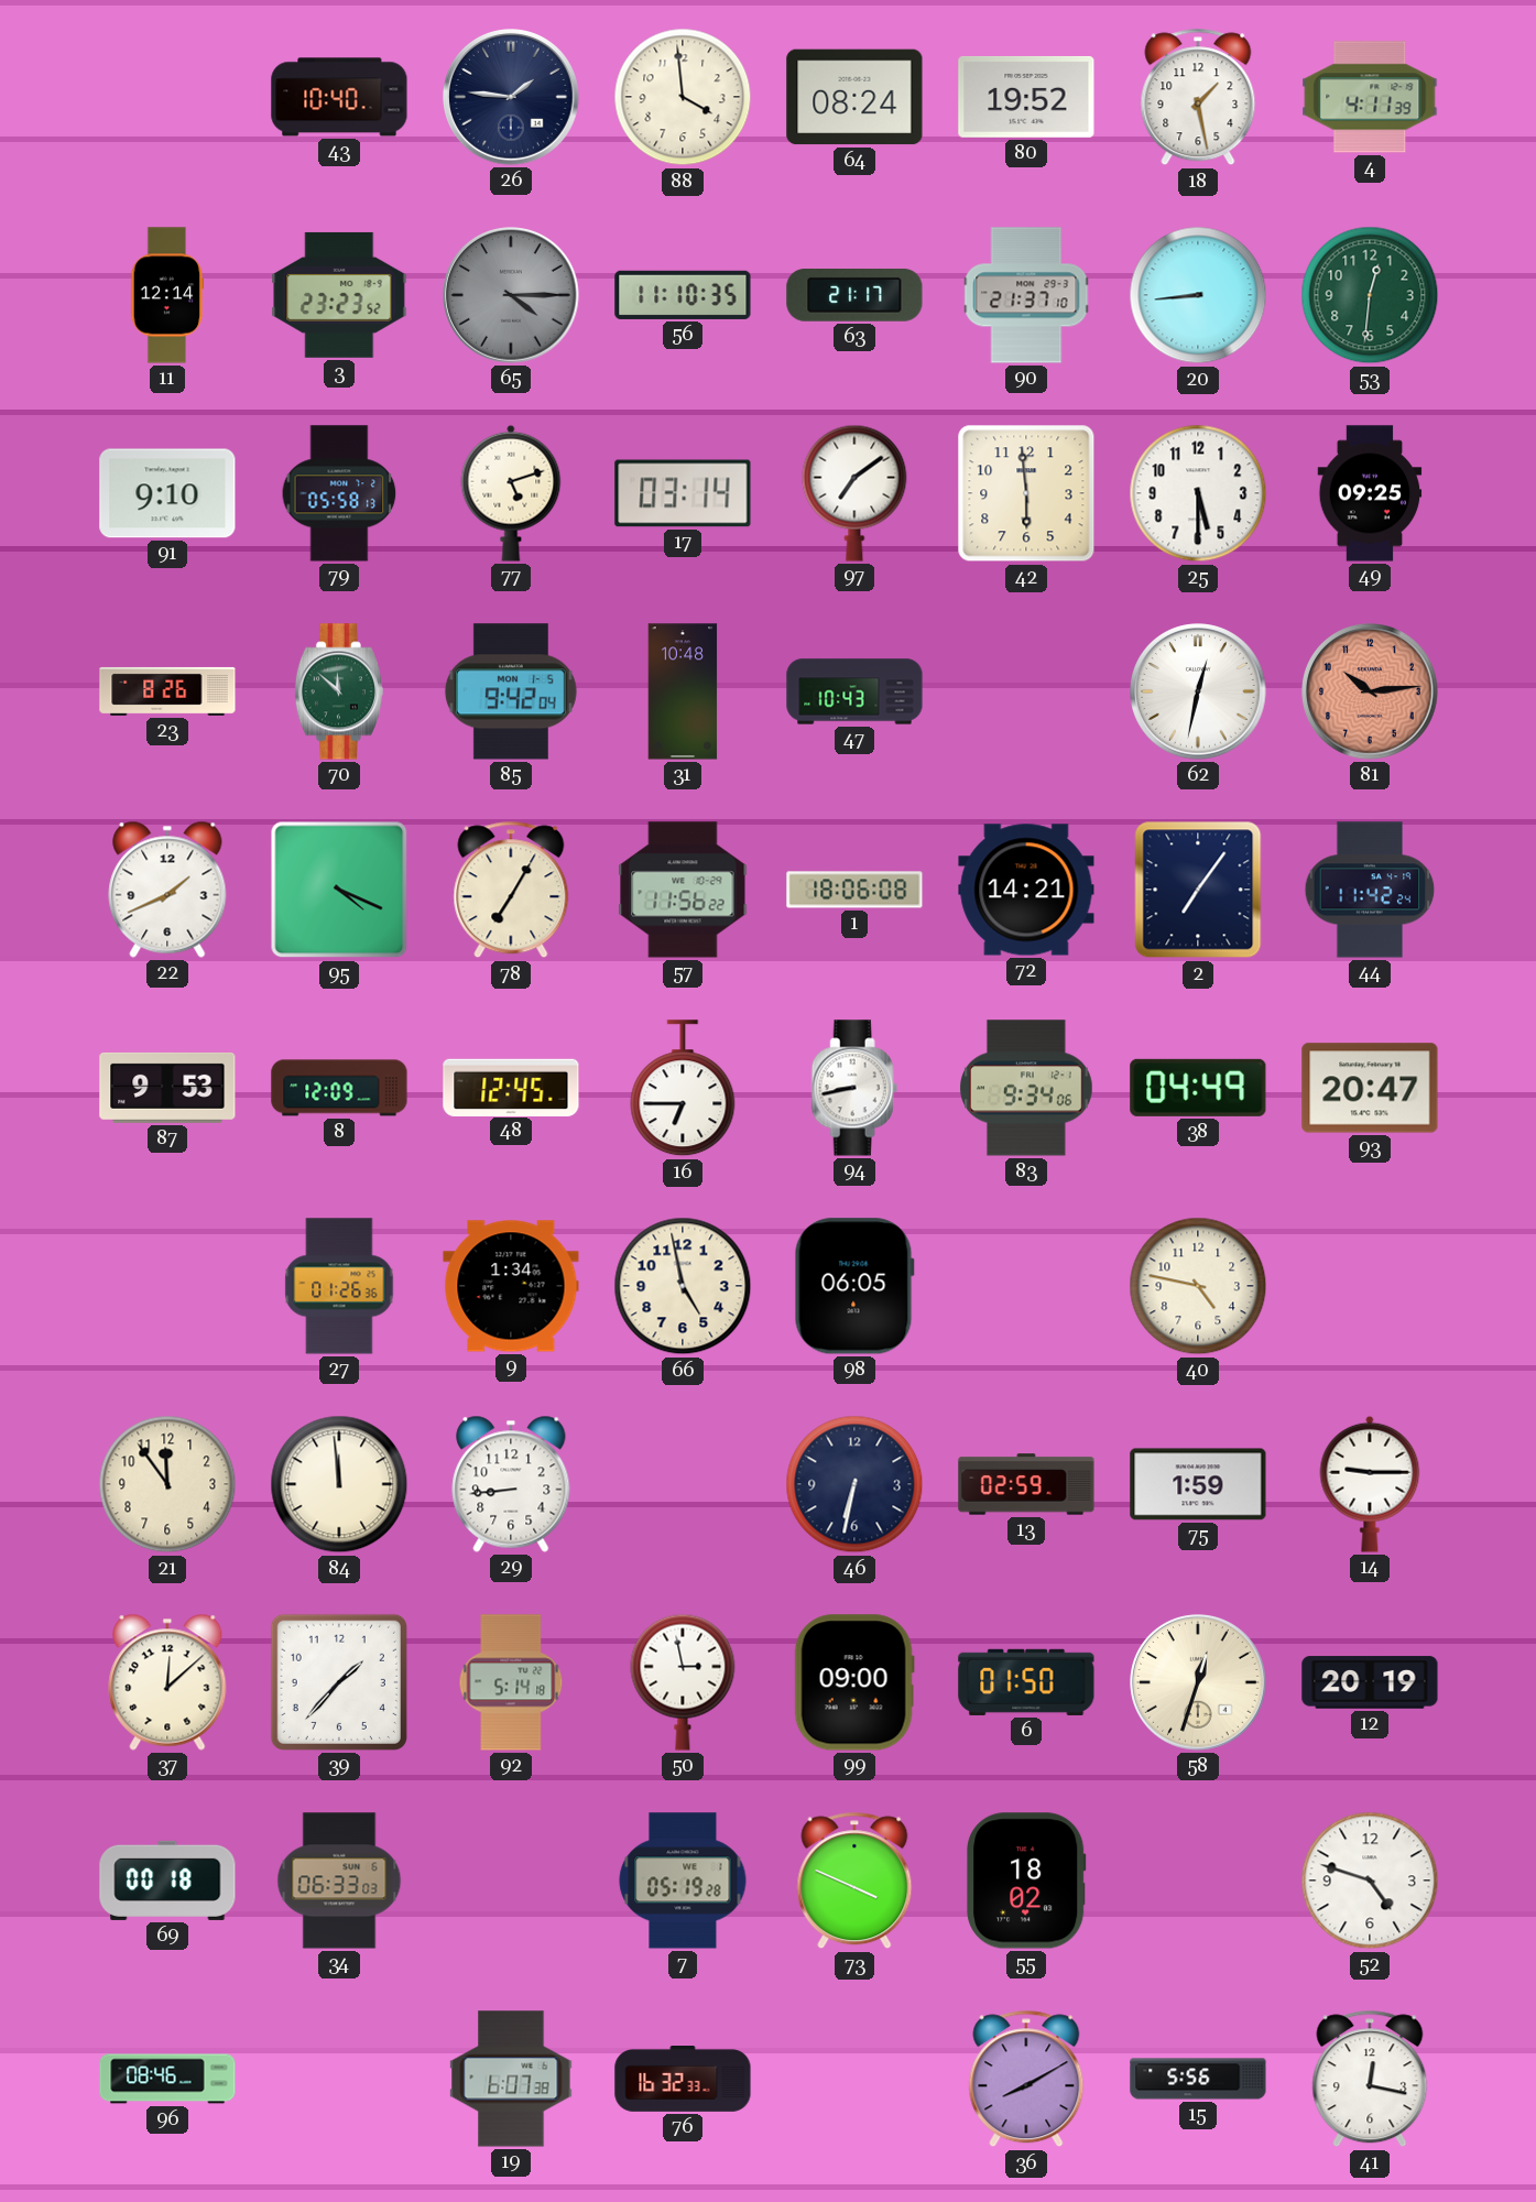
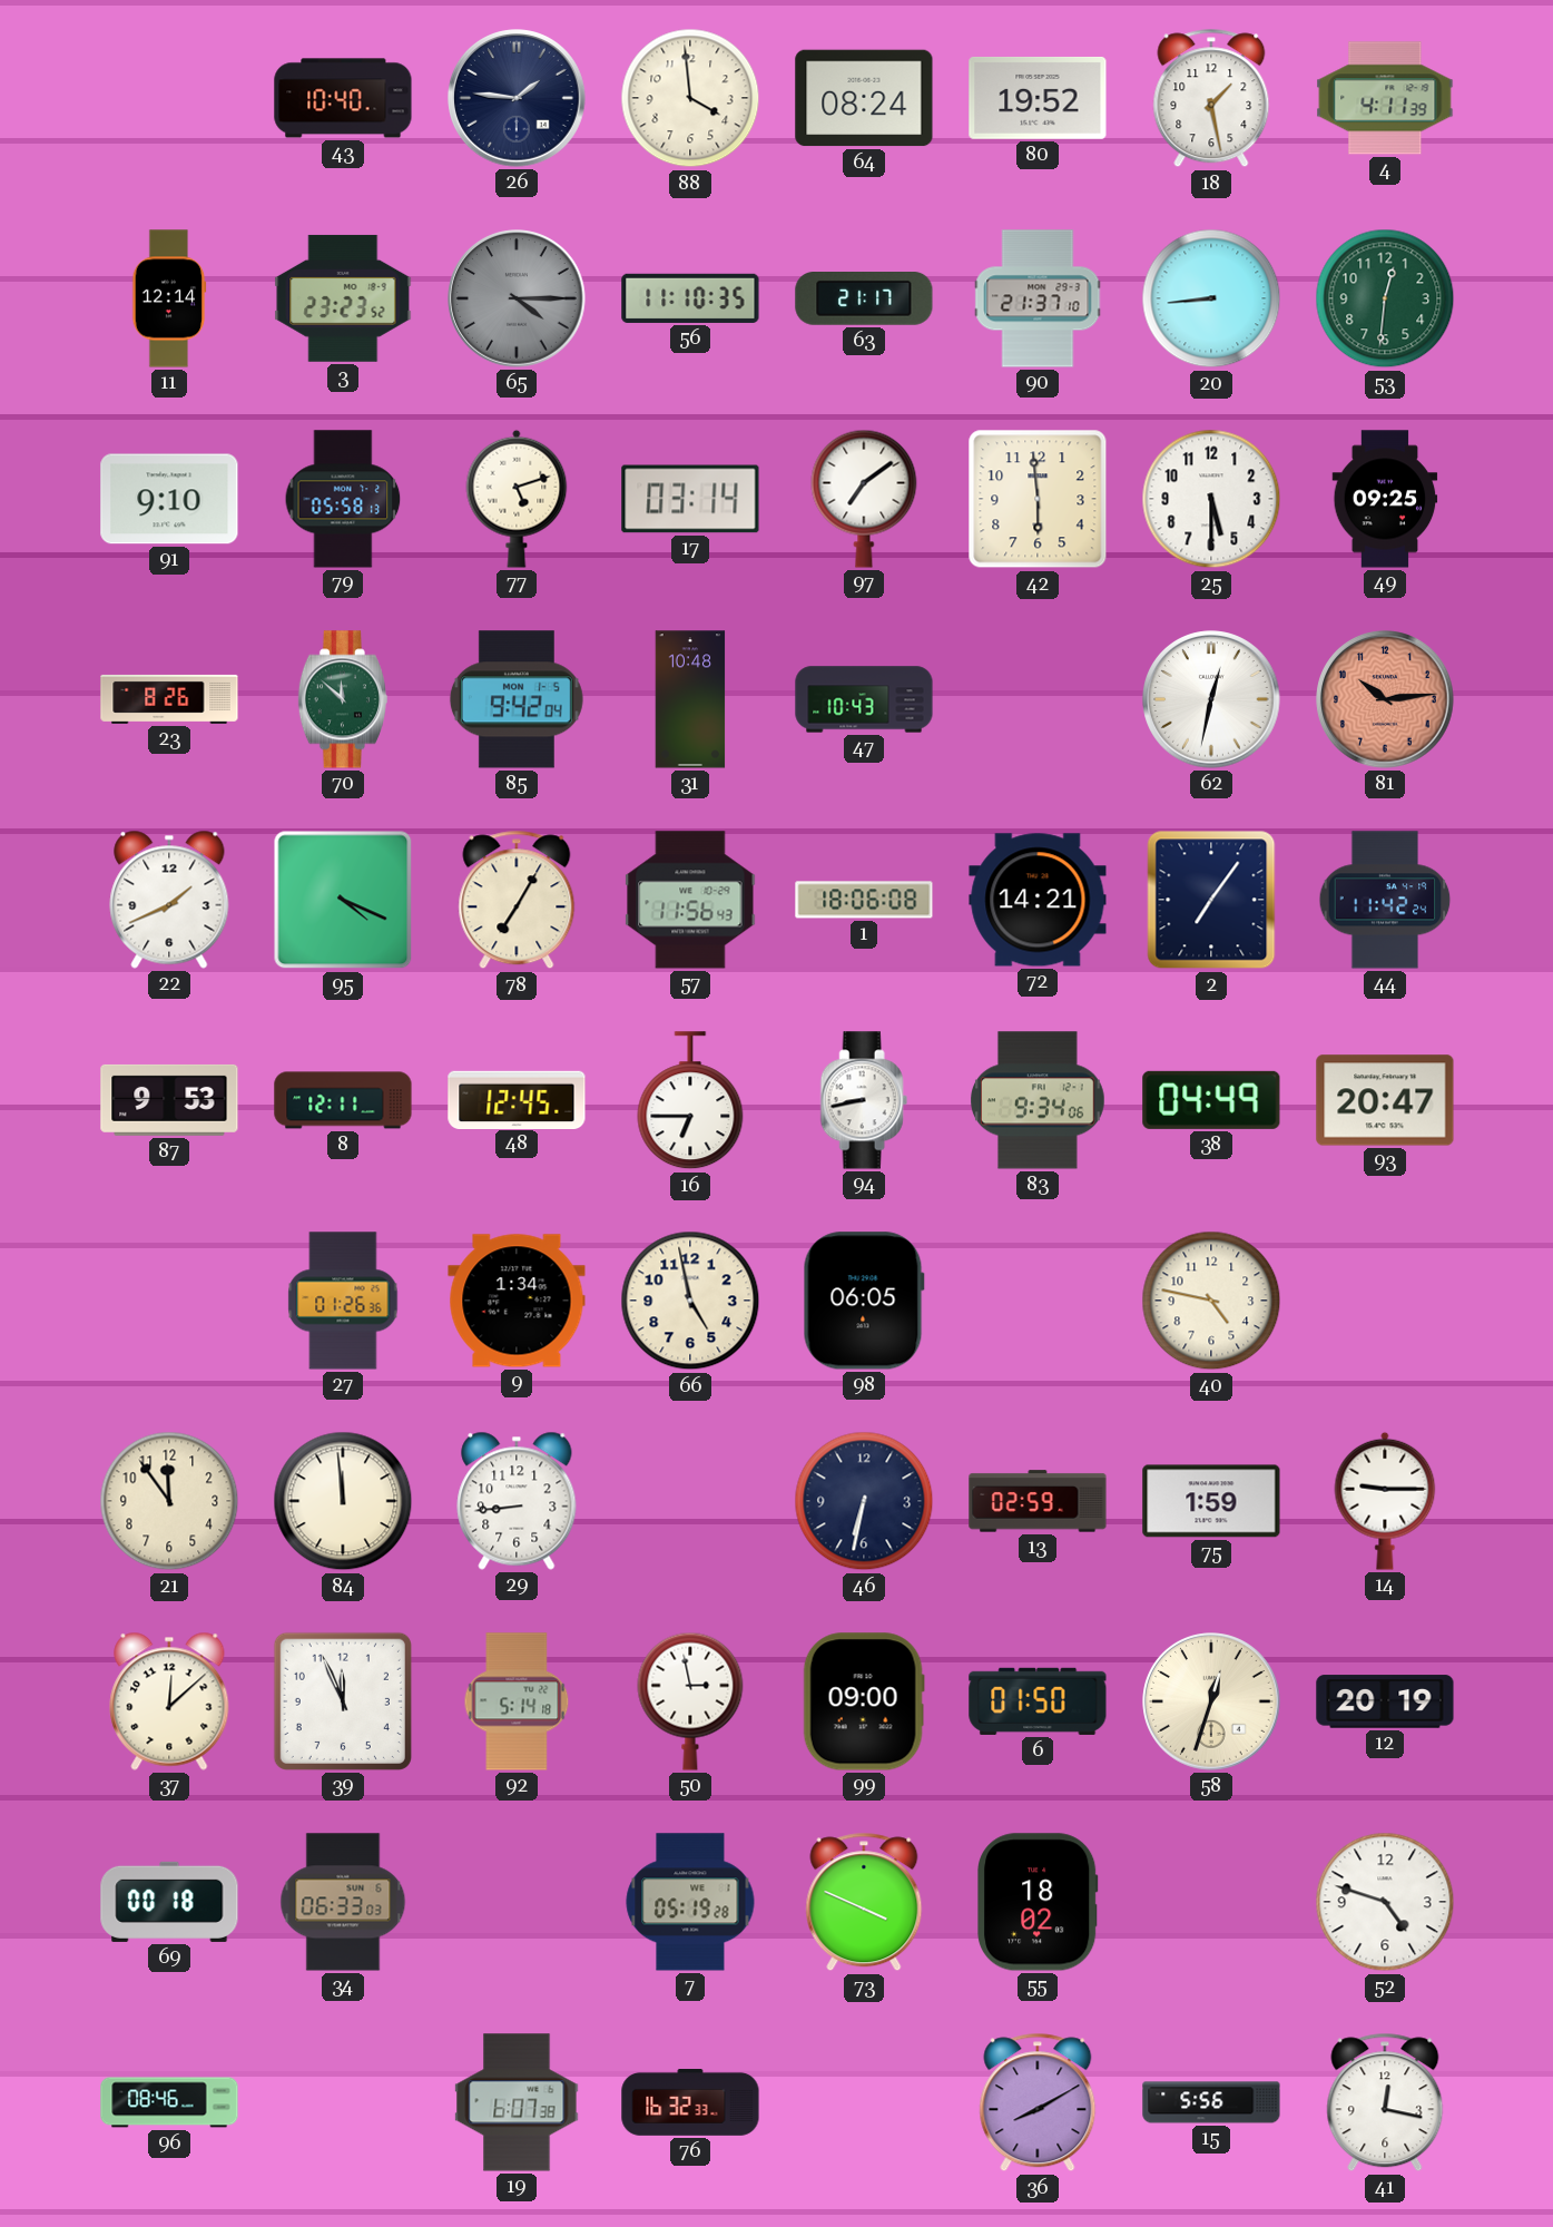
57: 11:56:22 -> 11:56:43 (690, 900)
8: 12:09 -> 12:11 (343, 1100)
39: 1:37 -> 11:56 (343, 1701)
